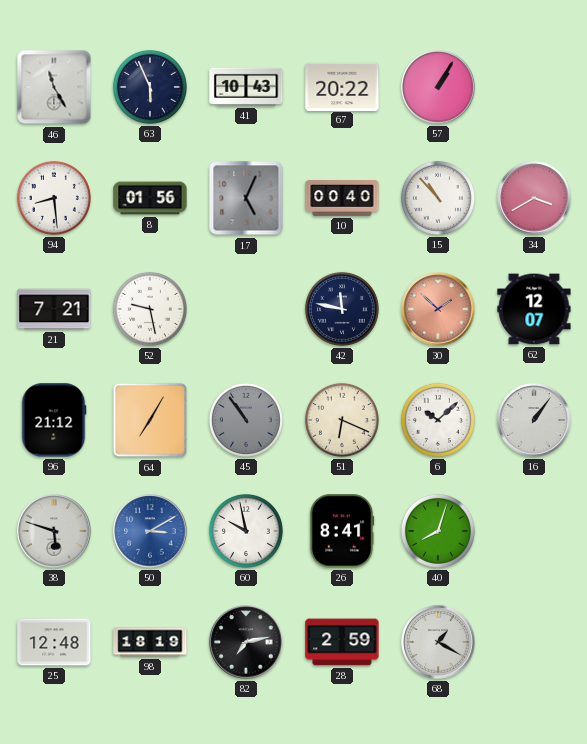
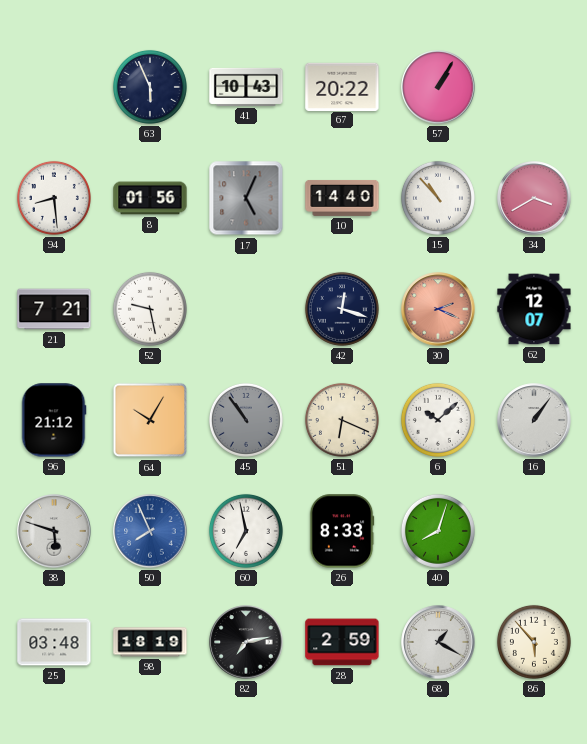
46: 11:25 -> none (54, 87)
10: 00:40 -> 14:40 (342, 198)
42: 11:47 -> 12:18 (342, 309)
30: 1:52 -> 2:19 (438, 309)
64: 7:05 -> 10:05 (150, 420)
50: 3:10 -> 7:56 (150, 531)
60: 9:58 -> 6:58 (246, 531)
26: 8:41 -> 8:33 (342, 531)
25: 12:48 -> 03:48 (54, 642)
86: none -> 5:53 (534, 642)
